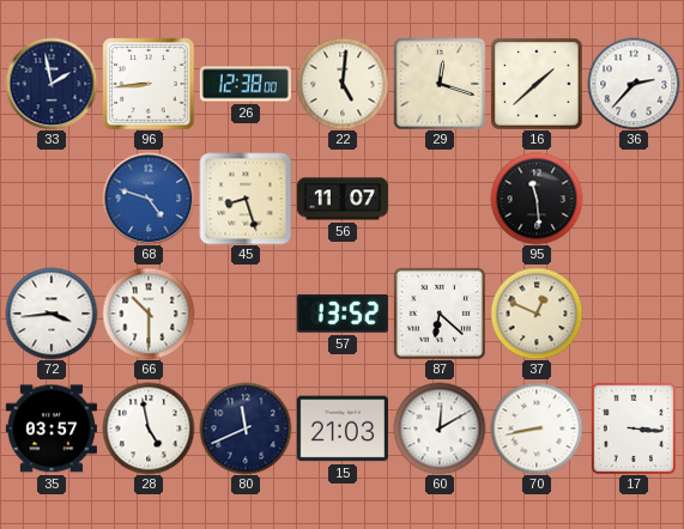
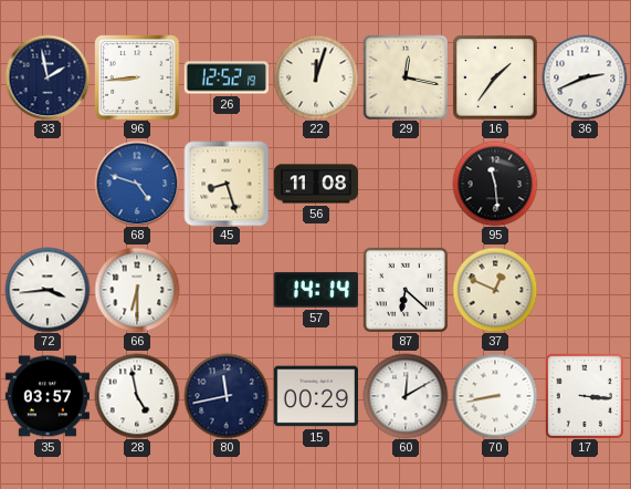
26: 12:38 -> 12:52 (225, 77)
22: 5:01 -> 12:03 (316, 77)
29: 12:18 -> 12:17 (404, 76)
16: 1:38 -> 1:36 (495, 77)
36: 2:37 -> 2:41 (585, 77)
56: 11:07 -> 11:08 (316, 184)
66: 10:30 -> 6:30 (137, 290)
57: 13:52 -> 14:14 (316, 290)
80: 11:41 -> 11:43 (227, 396)
15: 21:03 -> 00:29 (315, 396)
